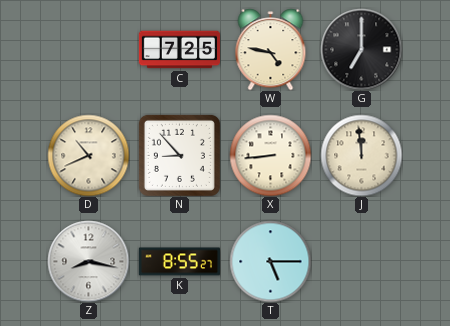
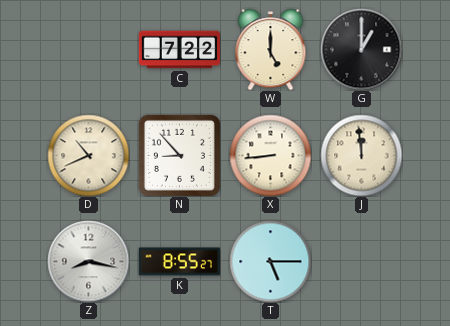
C: 7:25 -> 7:22 (179, 50)
W: 4:47 -> 5:00 (271, 49)
G: 7:00 -> 1:00 (361, 49)
